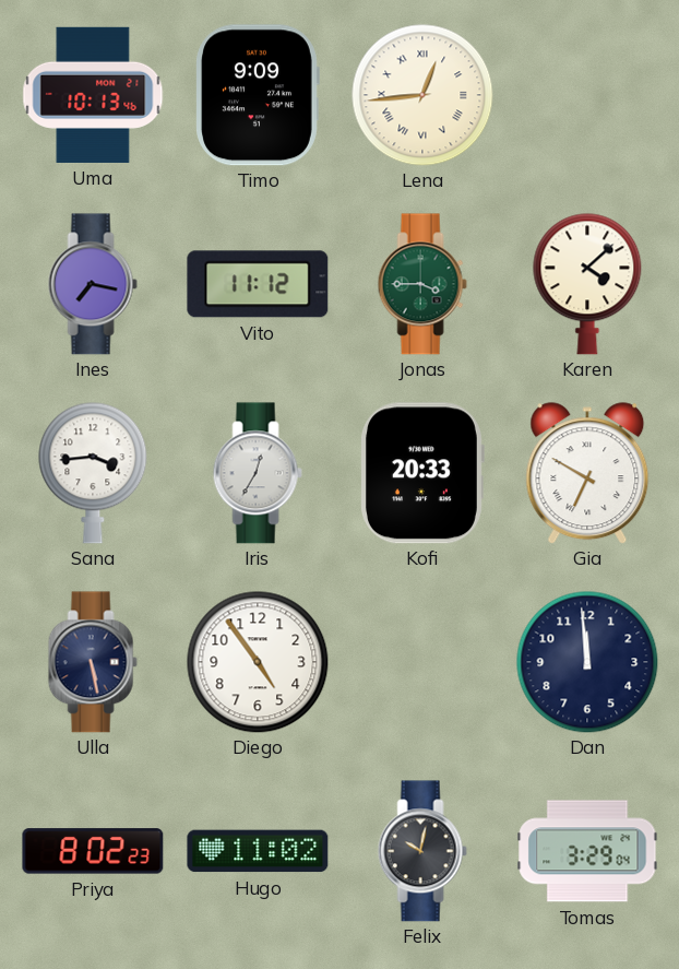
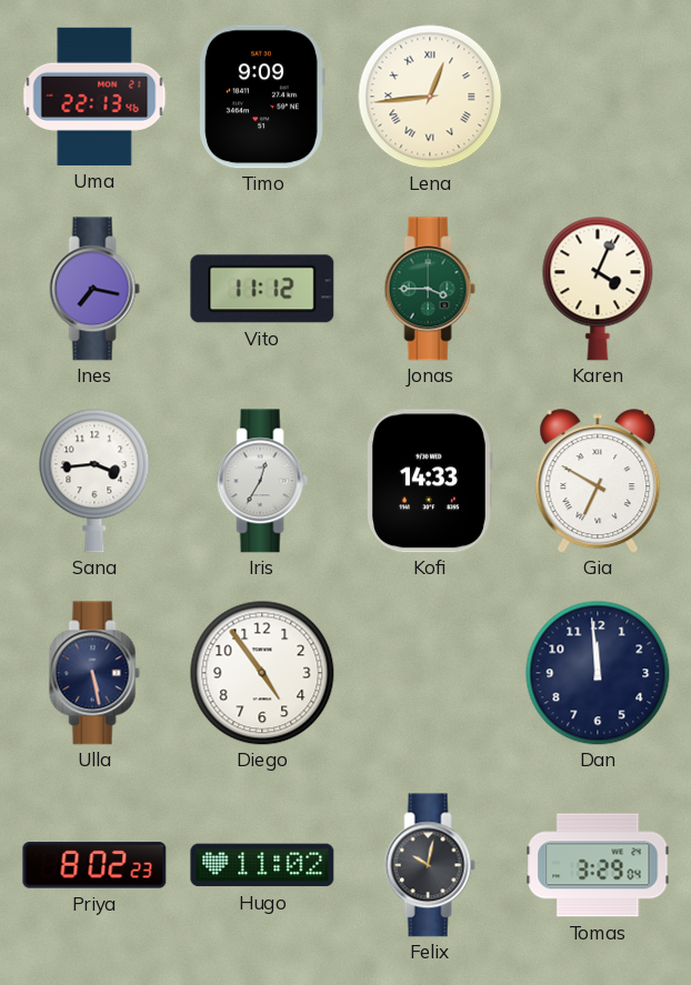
Uma: 10:13 -> 22:13 (94, 97)
Karen: 4:08 -> 4:04 (598, 289)
Kofi: 20:33 -> 14:33 (430, 481)
